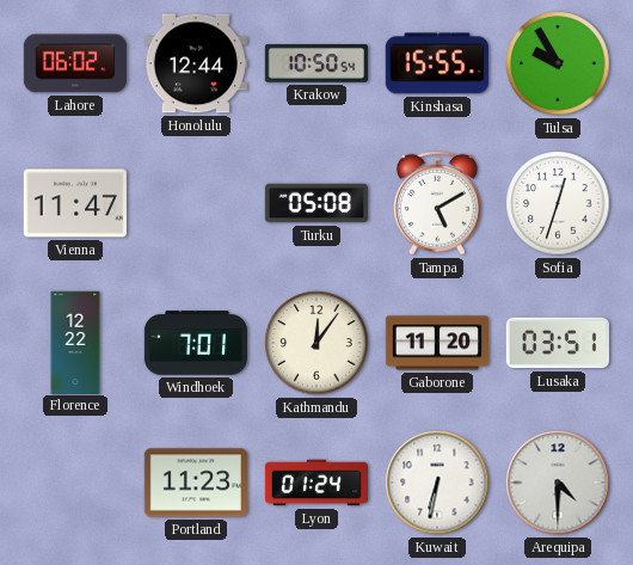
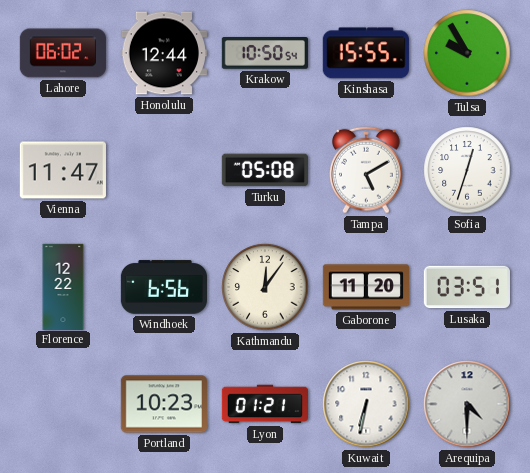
Windhoek: 7:01 -> 6:56 (163, 287)
Portland: 11:23 -> 10:23 (164, 404)
Lyon: 01:24 -> 01:21 (264, 404)
